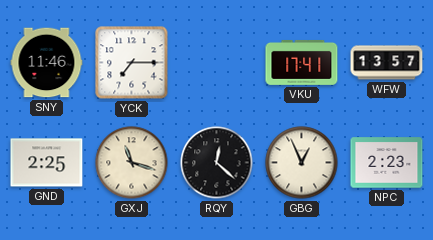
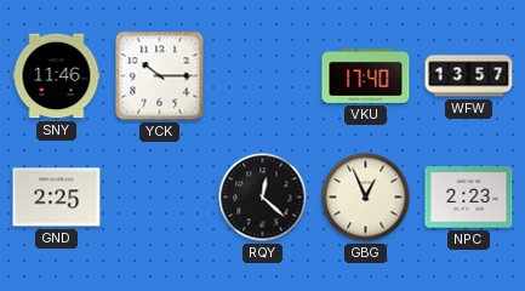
YCK: 7:15 -> 10:15 (160, 76)
VKU: 17:41 -> 17:40 (366, 75)
GXJ: 11:18 -> none (132, 163)
